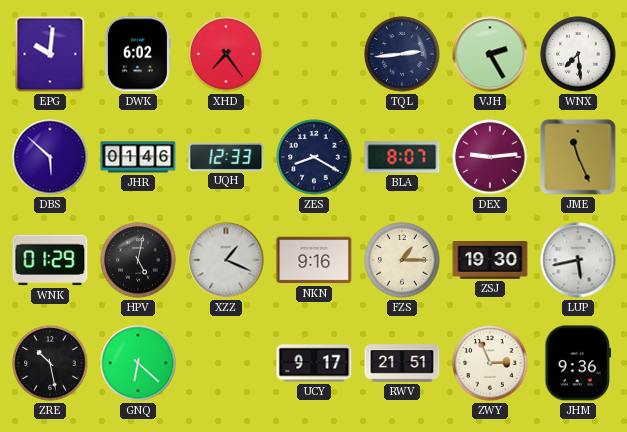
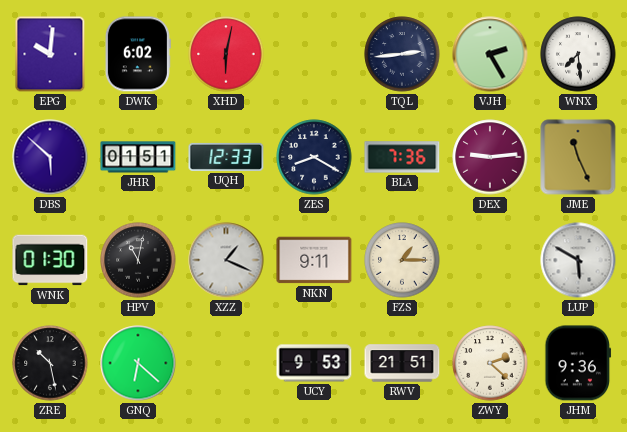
XHD: 7:24 -> 6:02 (226, 54)
JHR: 01:46 -> 01:51 (138, 157)
BLA: 8:07 -> 7:36 (402, 157)
WNK: 01:29 -> 01:30 (50, 260)
HPV: 5:02 -> 11:02 (138, 260)
NKN: 9:16 -> 9:11 (314, 260)
ZSJ: 19:30 -> none (490, 260)
LUP: 5:43 -> 5:50 (578, 260)
UCY: 9:17 -> 9:53 (314, 363)
ZWY: 2:56 -> 2:22 (490, 363)
